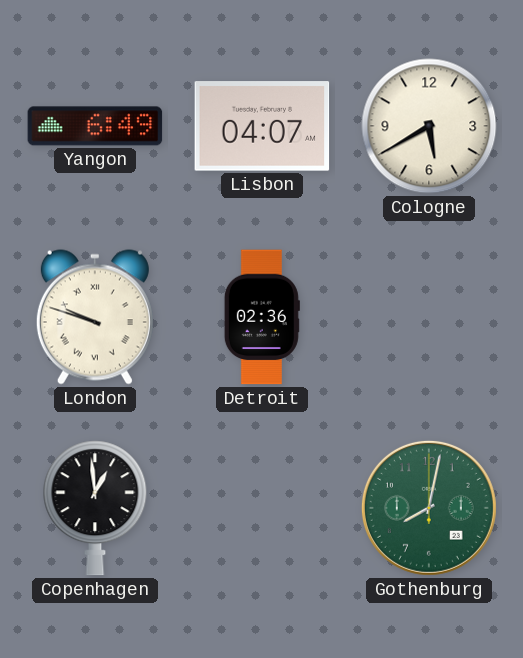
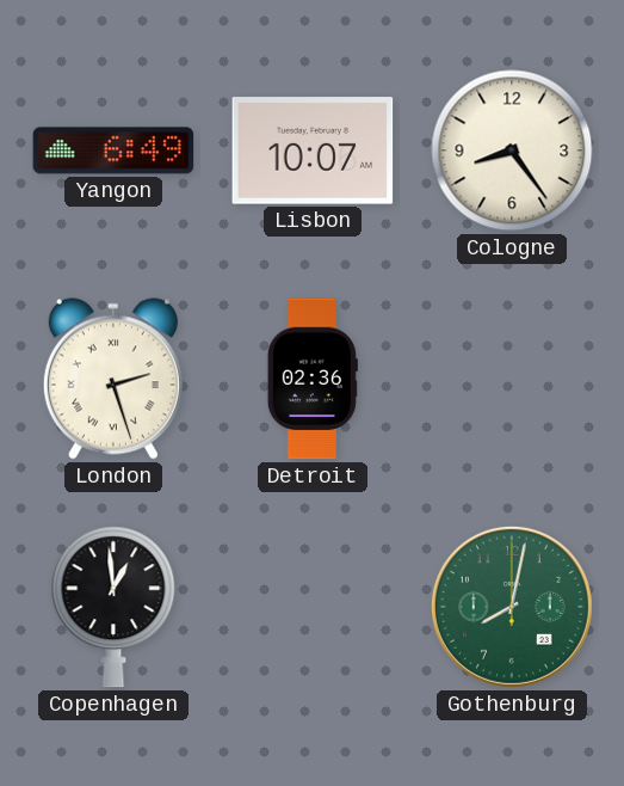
Lisbon: 04:07 -> 10:07 (313, 151)
Cologne: 5:40 -> 8:24 (512, 151)
London: 9:48 -> 2:27 (113, 379)
